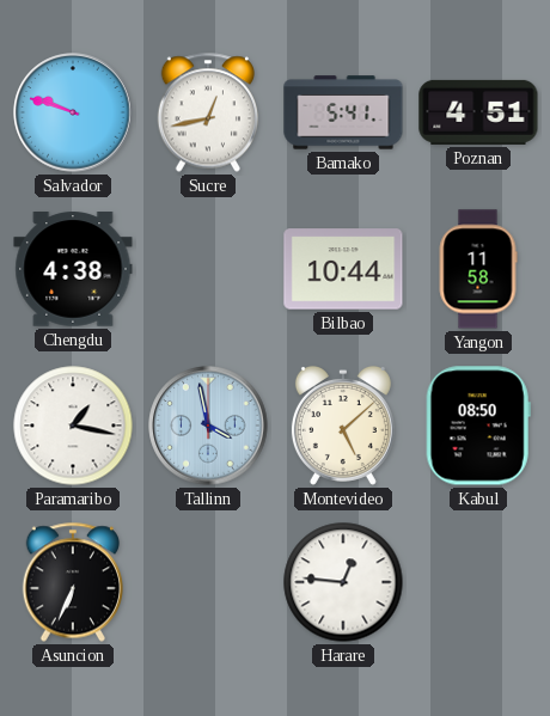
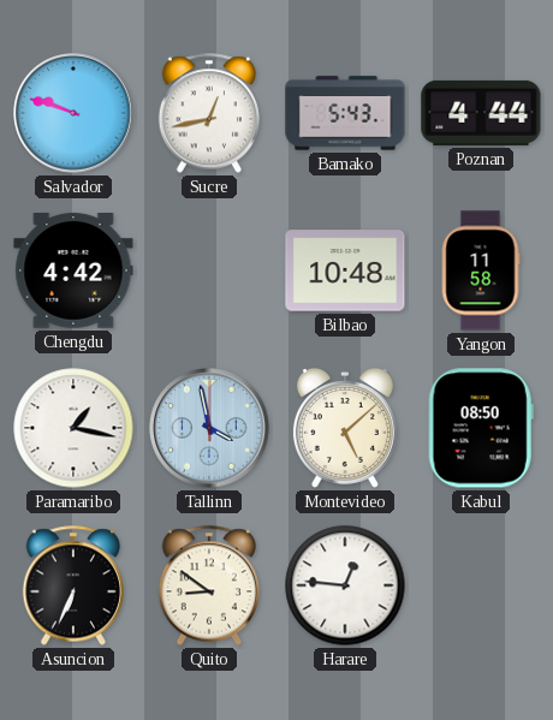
Bamako: 5:41 -> 5:43 (345, 113)
Poznan: 4:51 -> 4:44 (481, 113)
Chengdu: 4:38 -> 4:42 (73, 270)
Bilbao: 10:44 -> 10:48 (345, 270)
Quito: none -> 8:51 (208, 585)
